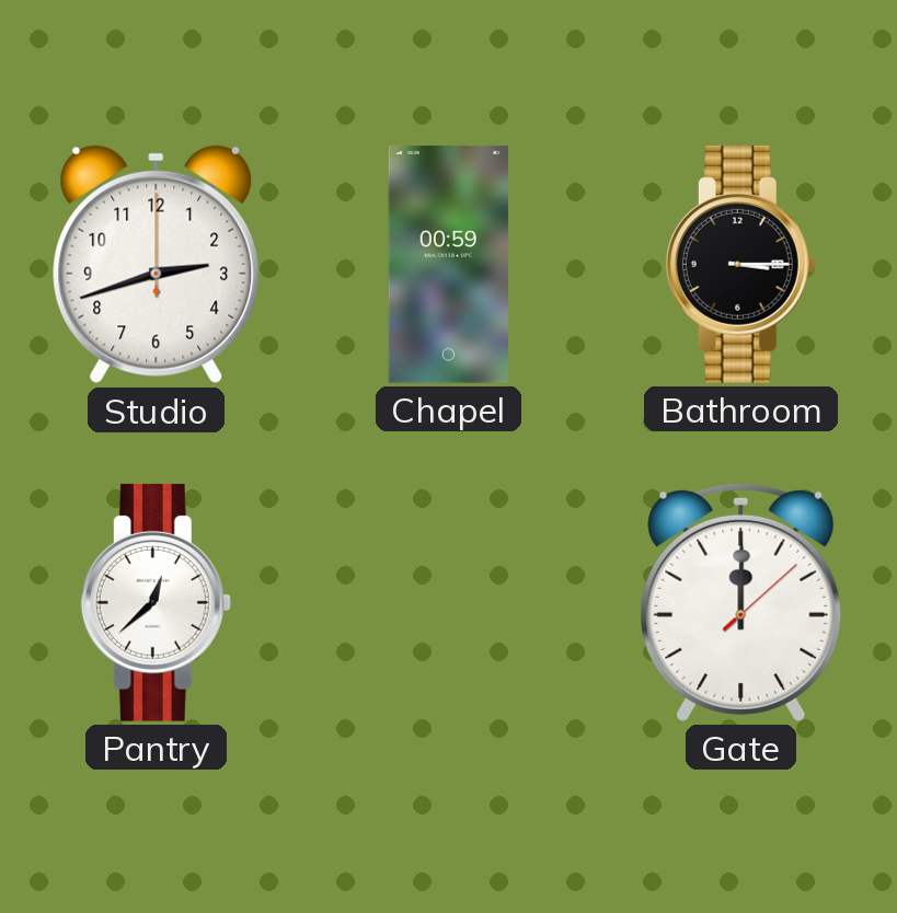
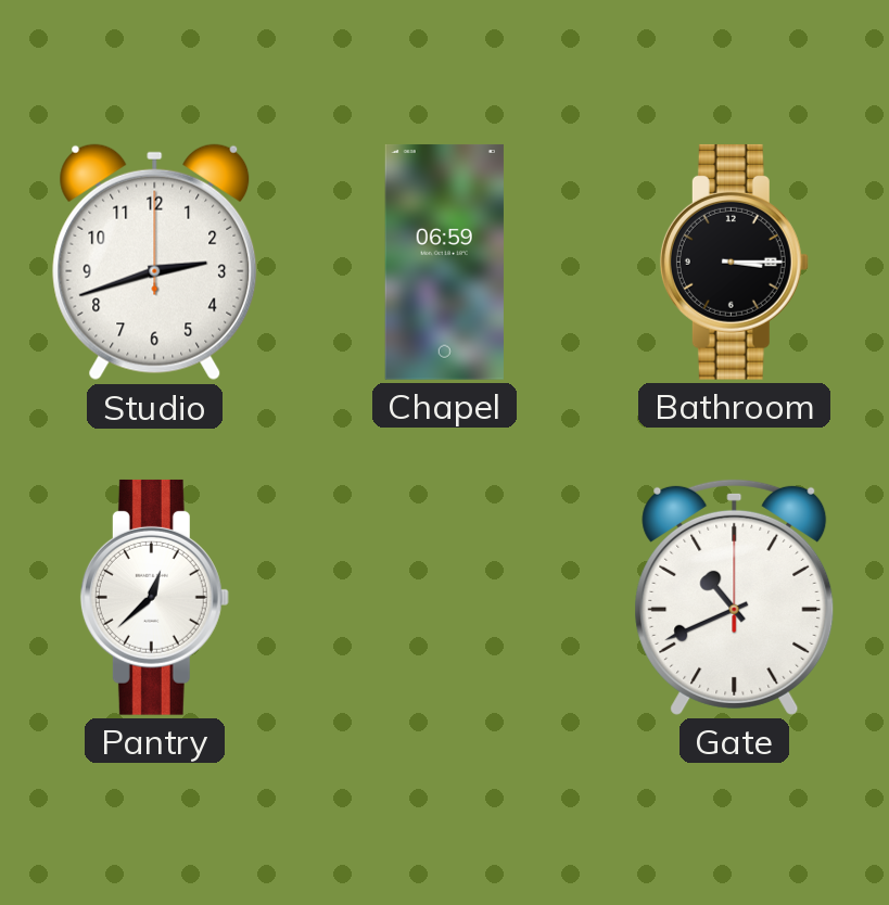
Chapel: 00:59 -> 06:59 (444, 262)
Gate: 12:00 -> 10:41 (735, 597)
